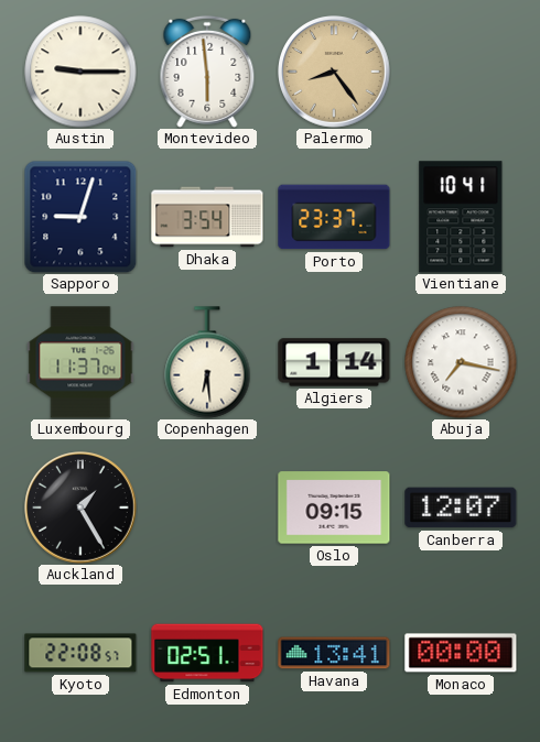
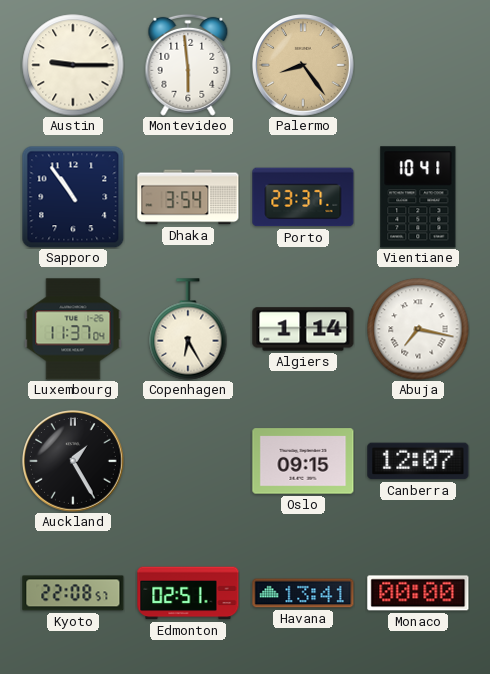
Sapporo: 9:03 -> 10:54 (73, 197)
Copenhagen: 6:29 -> 6:25 (188, 329)
